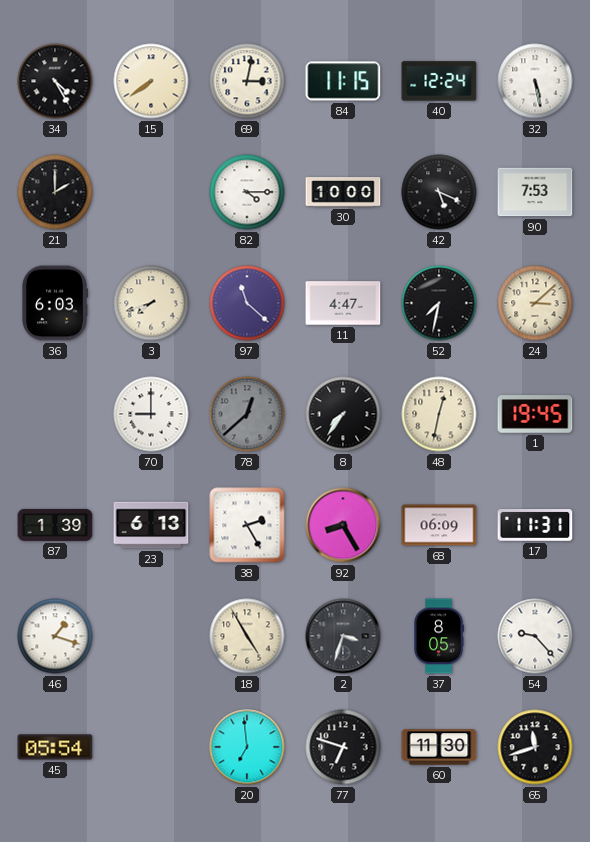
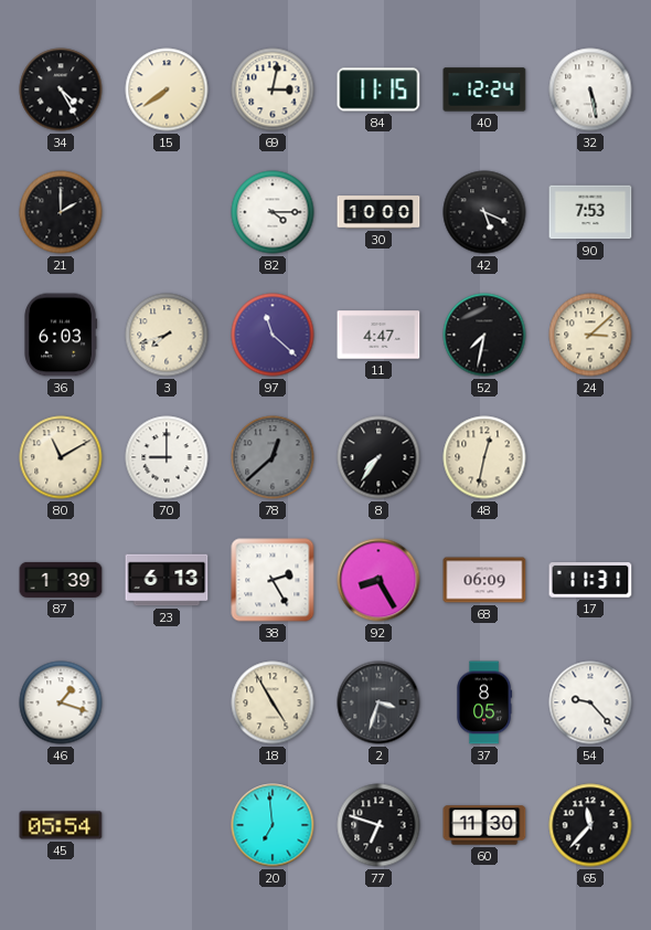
80: none -> 11:10 (61, 457)
1: 19:45 -> none (535, 414)
65: 11:42 -> 11:37 (590, 825)
